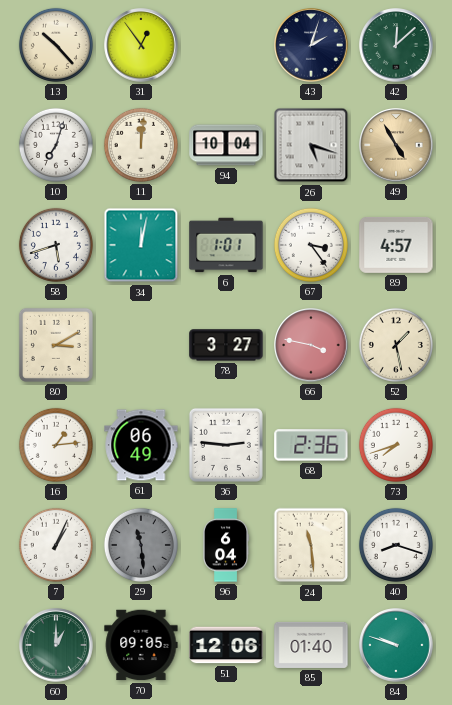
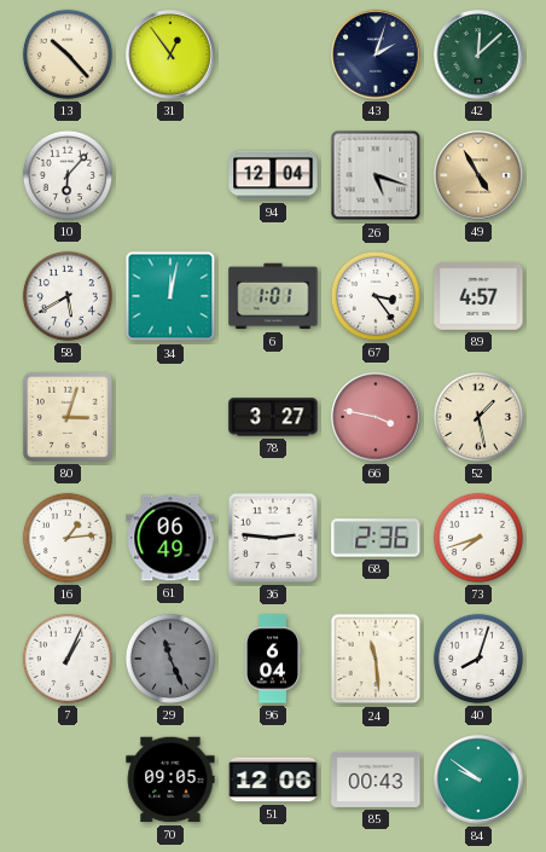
10: 7:03 -> 6:07 (68, 175)
11: 12:01 -> none (141, 145)
94: 10:04 -> 12:04 (273, 175)
58: 5:42 -> 5:40 (68, 296)
80: 3:10 -> 3:03 (68, 417)
29: 11:29 -> 11:26 (170, 659)
40: 8:18 -> 8:03 (478, 659)
60: 1:00 -> none (56, 645)
85: 01:40 -> 00:43 (376, 779)
84: 9:48 -> 9:51 (478, 779)
